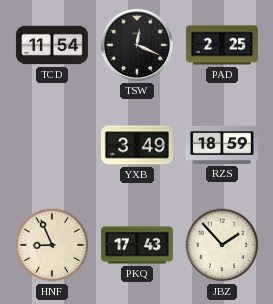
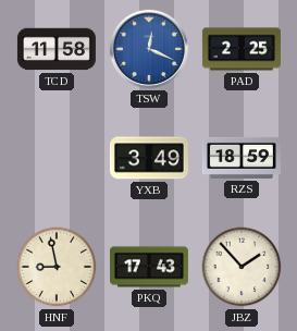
TCD: 11:54 -> 11:58 (57, 49)
TSW dial: black -> blue (149, 49)
HNF: 8:56 -> 8:58 (57, 267)
